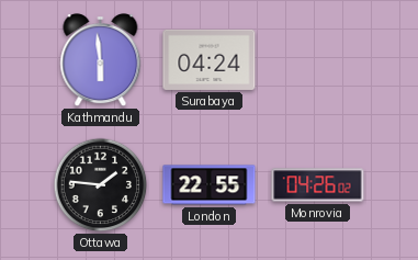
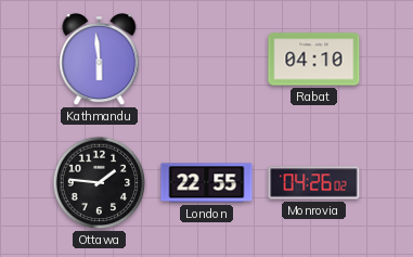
Surabaya: 04:24 -> none (210, 59)
Rabat: none -> 04:10 (314, 60)
